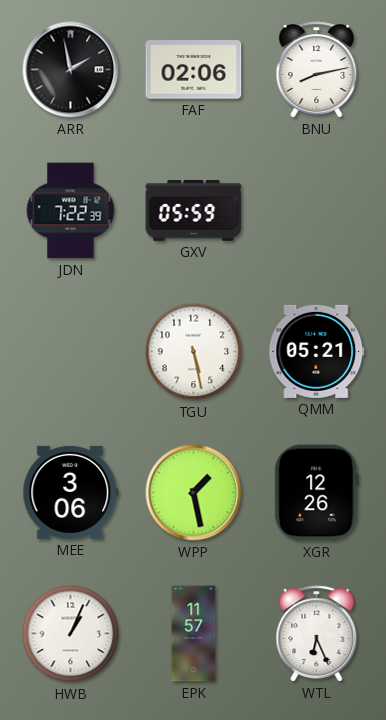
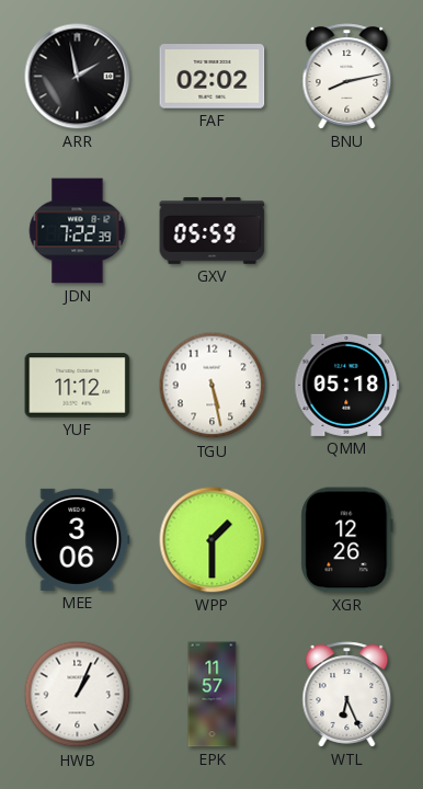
FAF: 02:06 -> 02:02 (213, 77)
YUF: none -> 11:12 (78, 386)
QMM: 05:21 -> 05:18 (347, 385)
WPP: 1:28 -> 1:30 (213, 540)
